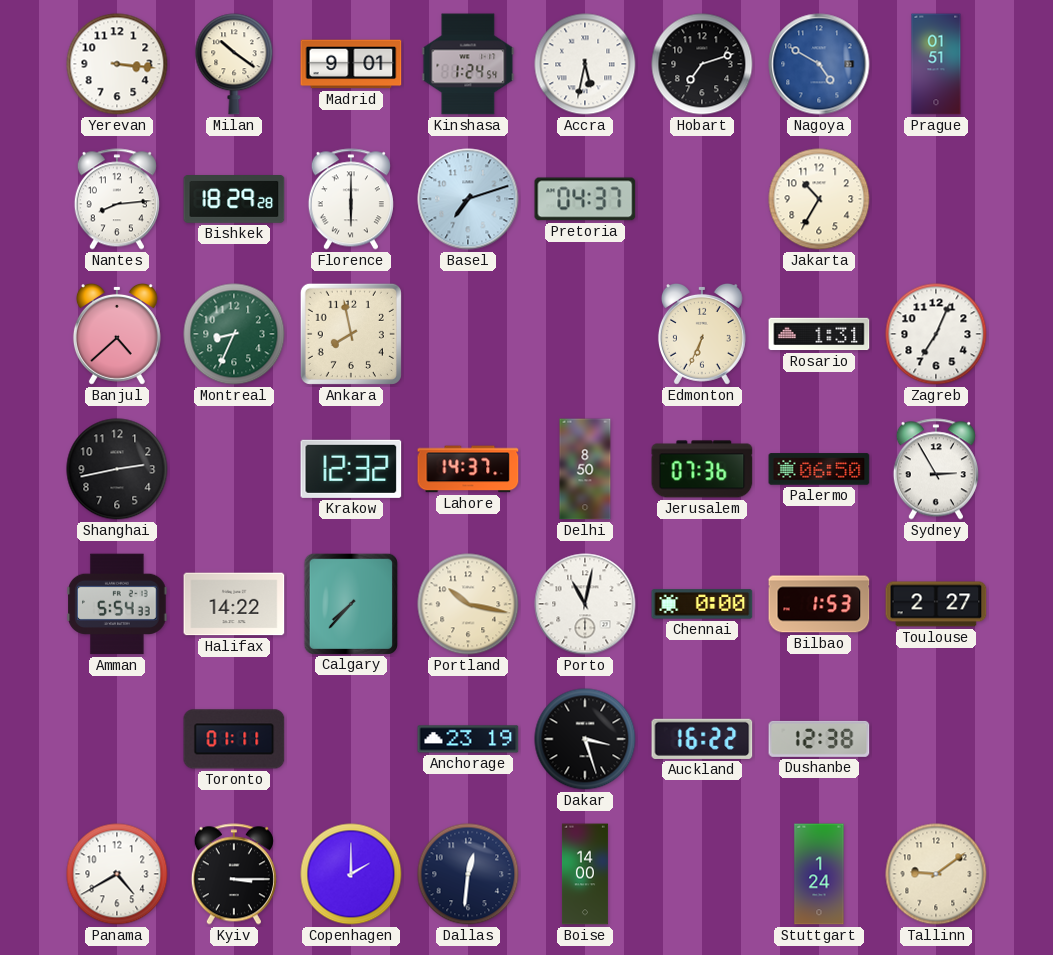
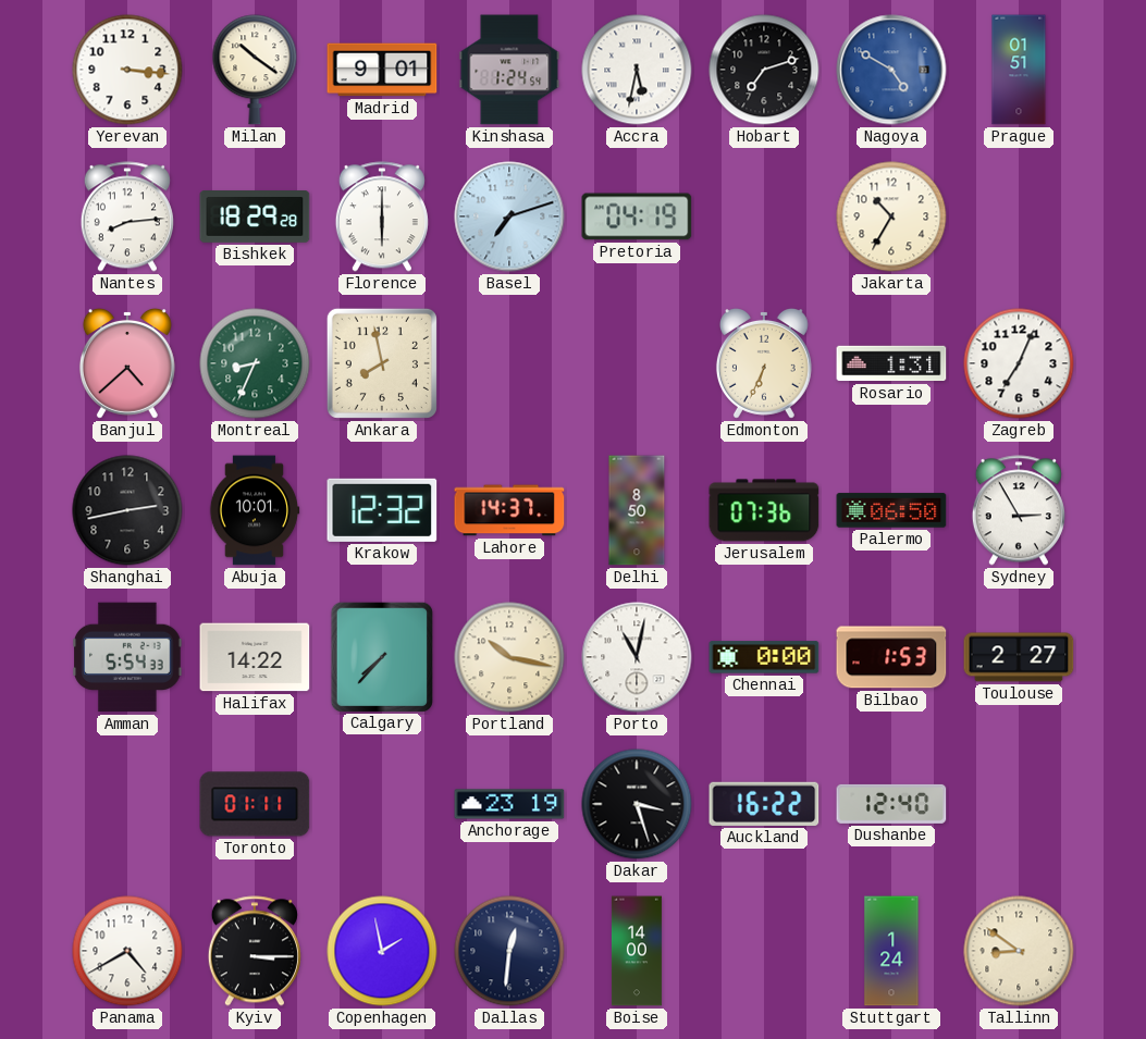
Pretoria: 04:37 -> 04:19 (637, 217)
Abuja: none -> 10:01 (255, 510)
Dushanbe: 12:38 -> 12:40 (891, 804)
Copenhagen: 2:00 -> 1:58 (382, 951)
Tallinn: 9:09 -> 8:51 (1019, 951)
